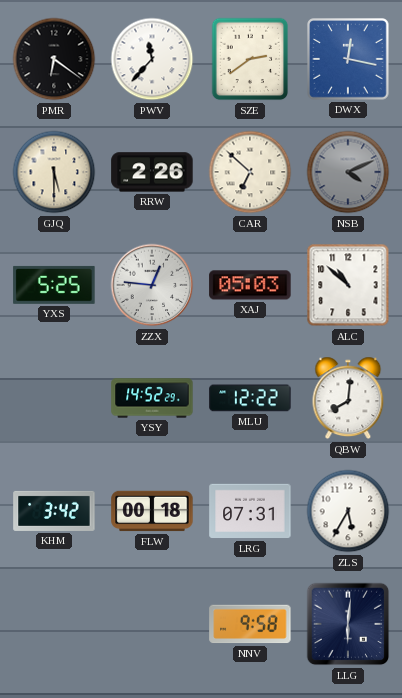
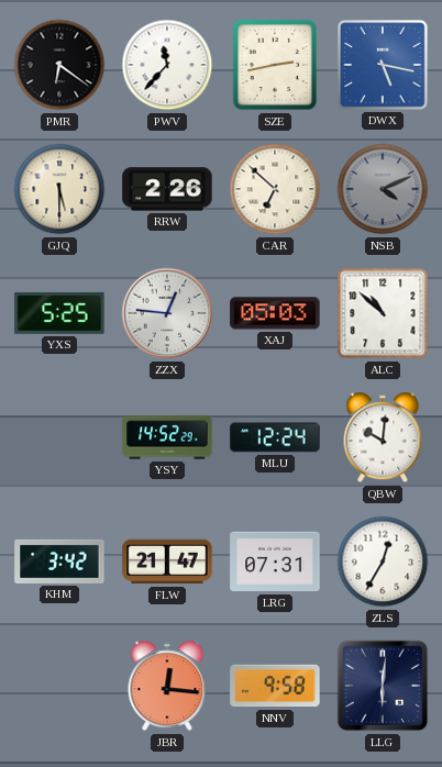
SZE: 2:39 -> 2:43 (275, 65)
DWX: 12:17 -> 5:17 (383, 65)
MLU: 12:22 -> 12:24 (275, 437)
QBW: 8:01 -> 10:01 (383, 437)
FLW: 00:18 -> 21:47 (167, 562)
ZLS: 5:35 -> 12:35 (383, 562)
JBR: none -> 12:16 (167, 686)
